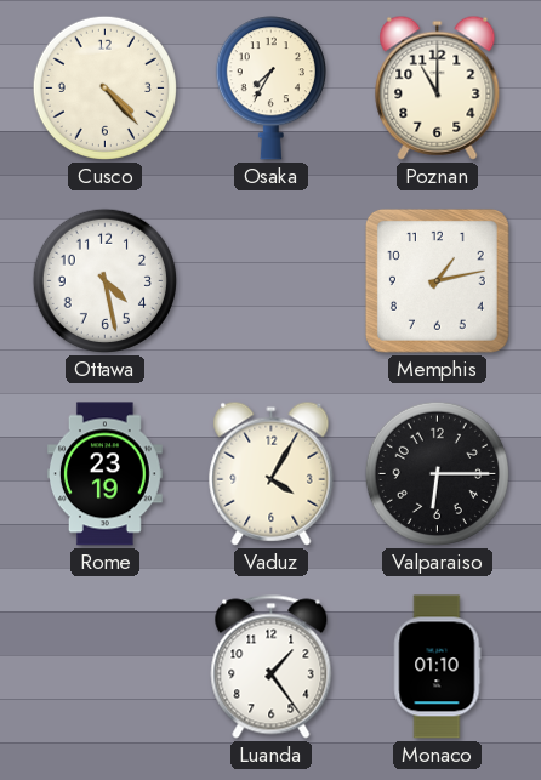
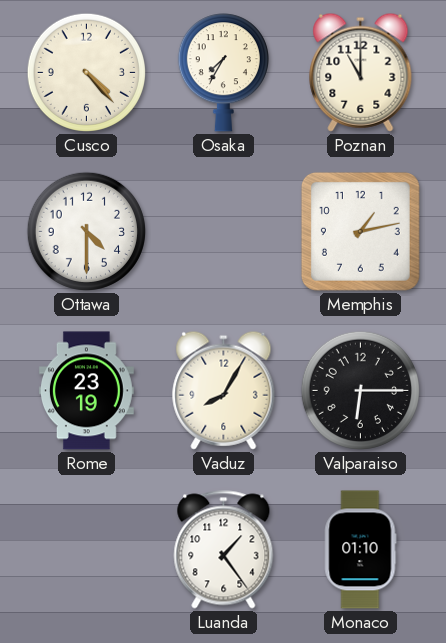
Ottawa: 4:28 -> 4:30 (86, 231)
Vaduz: 4:05 -> 8:05 (224, 390)
